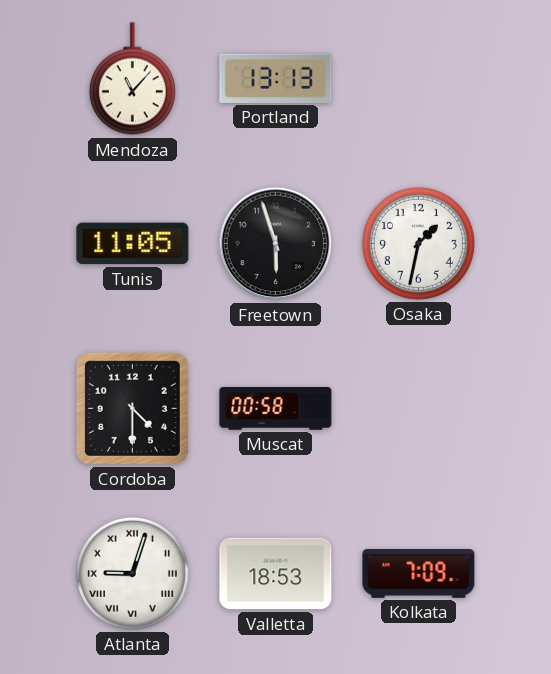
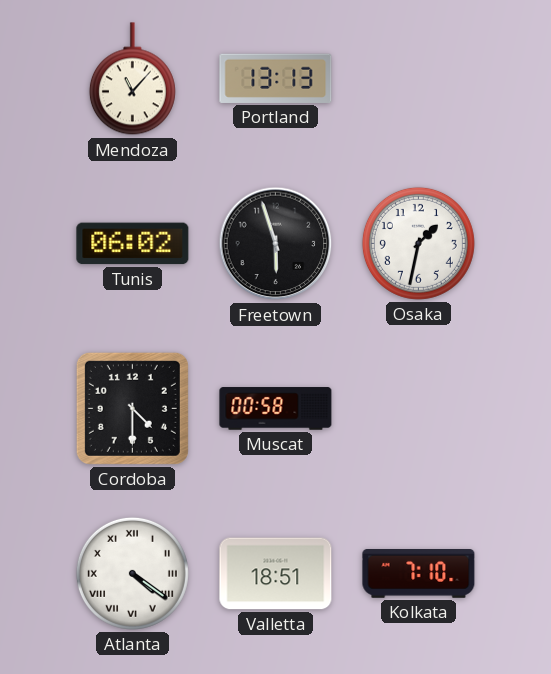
Tunis: 11:05 -> 06:02 (133, 244)
Atlanta: 9:03 -> 4:21 (132, 573)
Valletta: 18:53 -> 18:51 (276, 574)
Kolkata: 7:09 -> 7:10 (419, 574)
